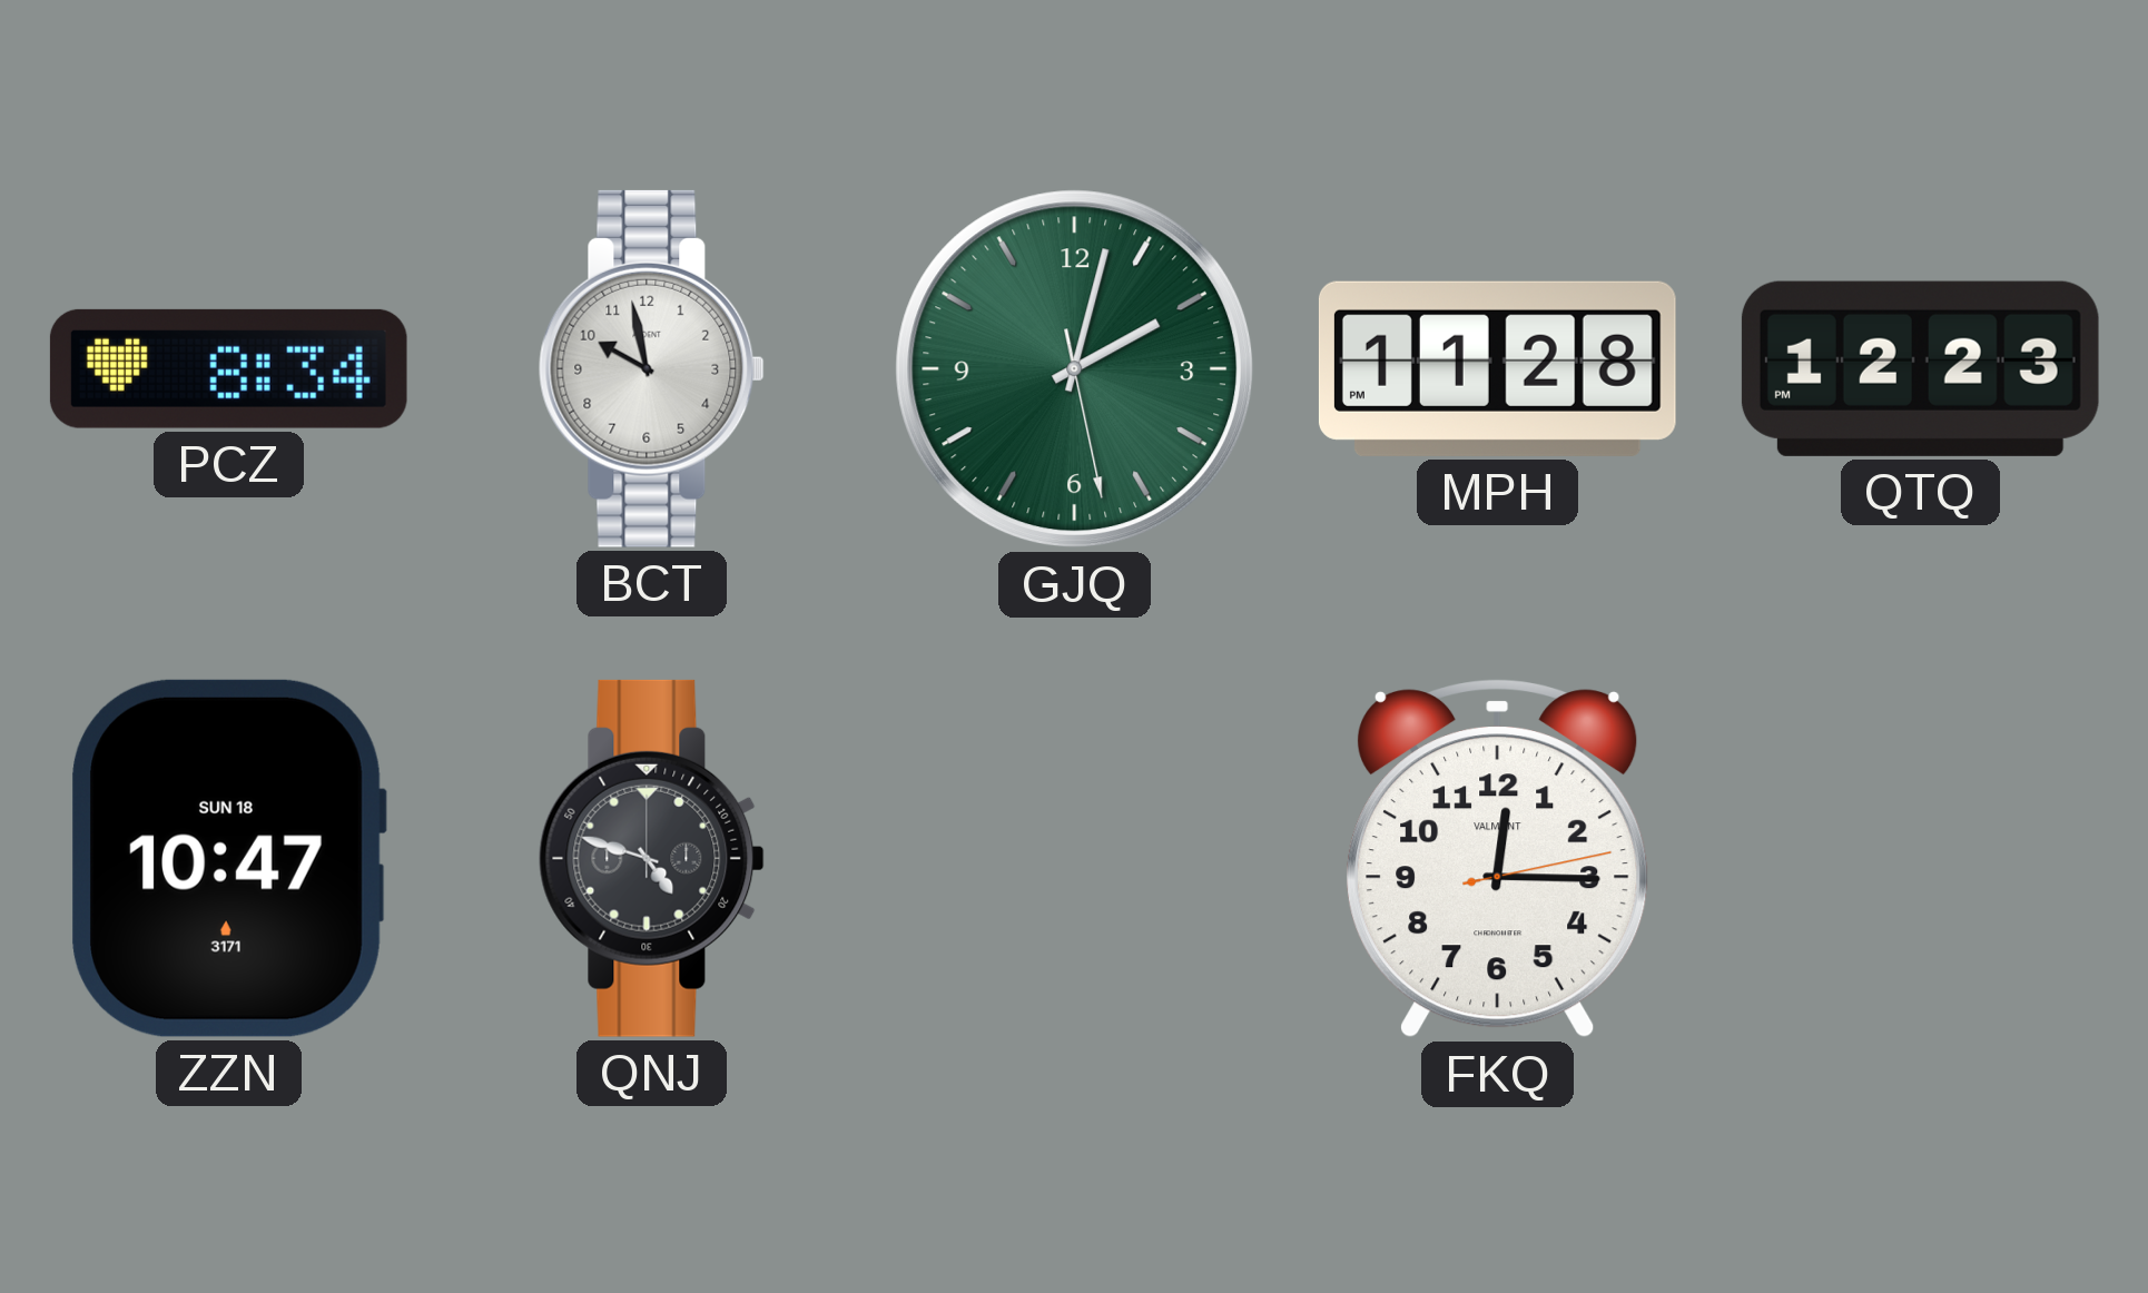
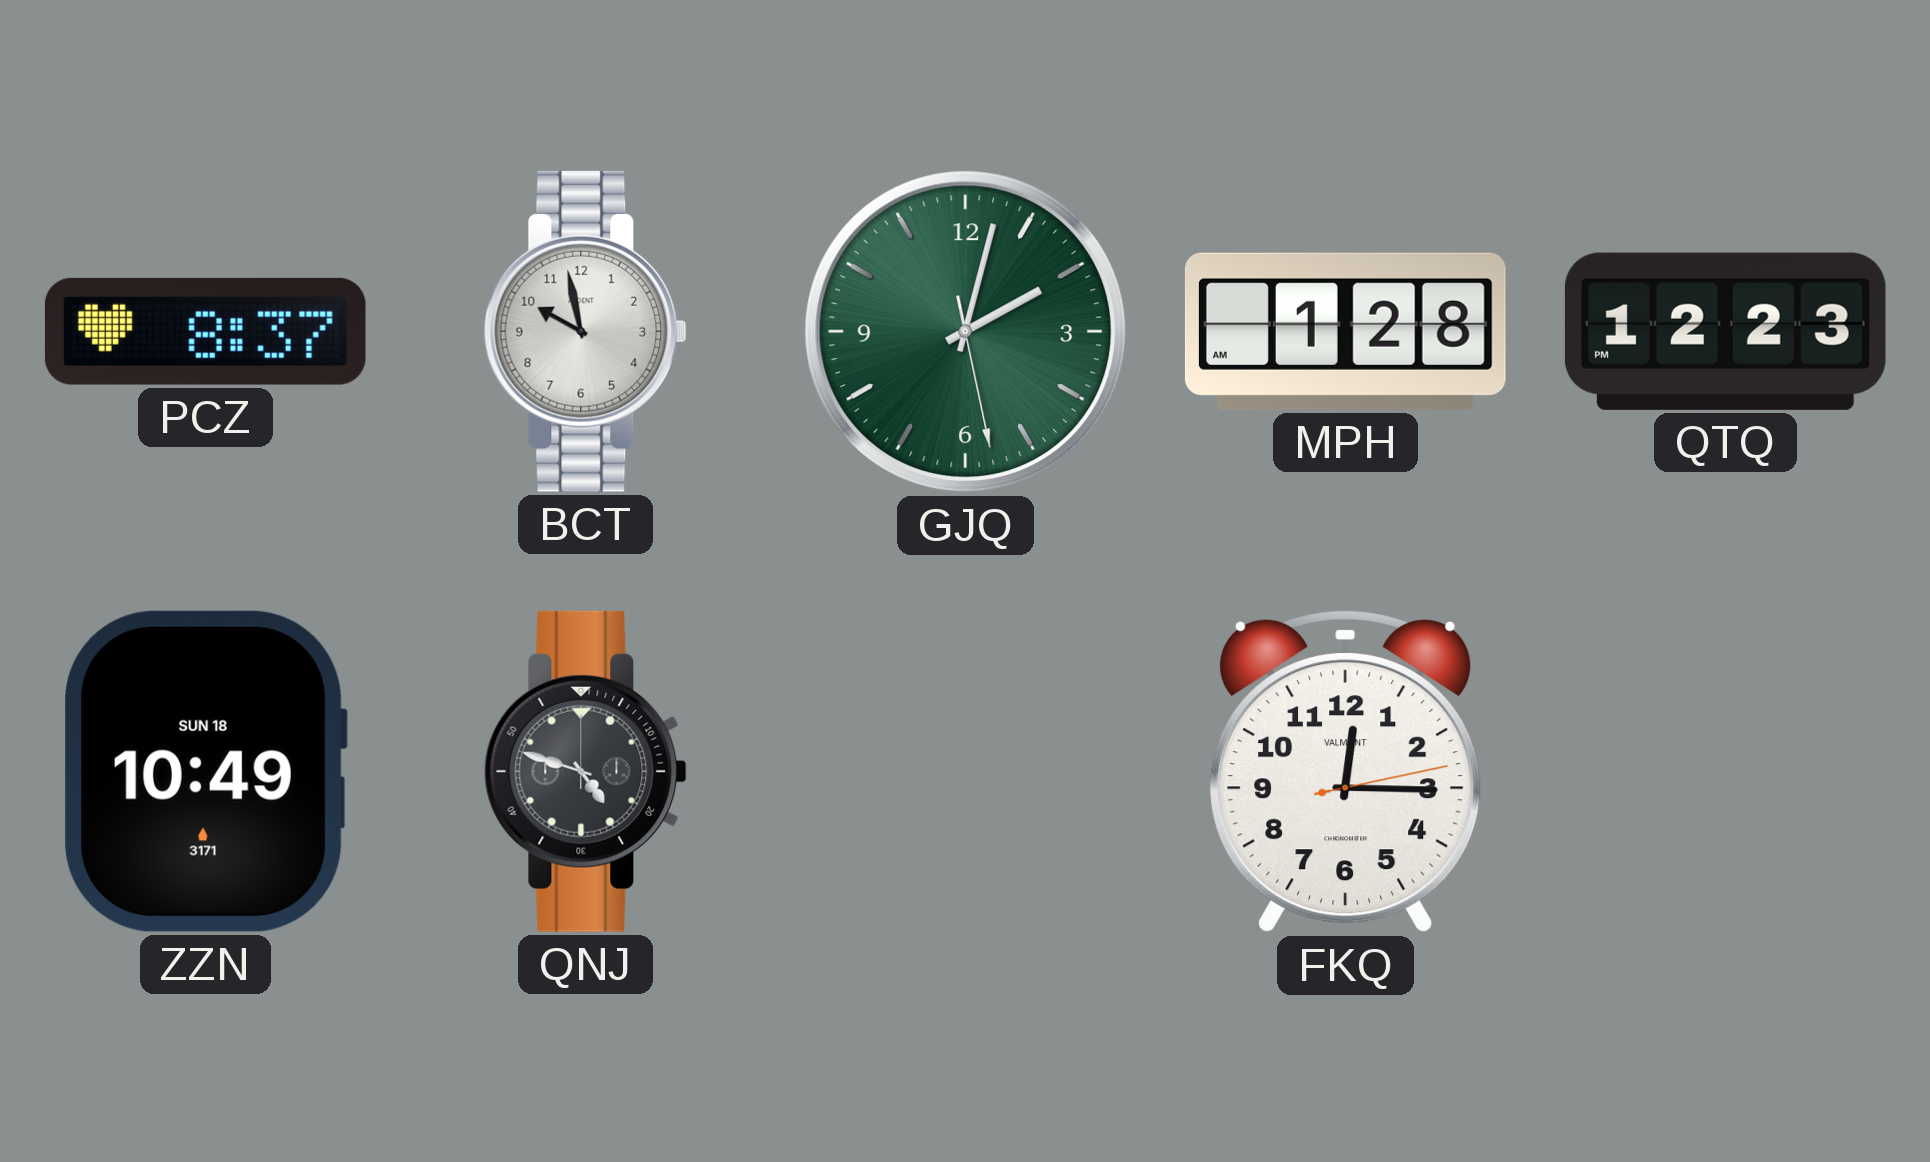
PCZ: 8:34 -> 8:37 (205, 331)
MPH: 11:28 -> 1:28 (1345, 331)
ZZN: 10:47 -> 10:49 (205, 771)
